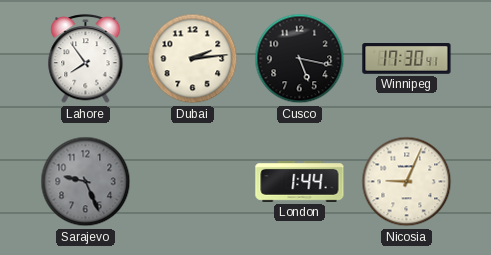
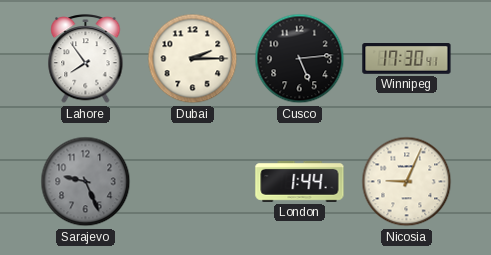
Dubai: 2:14 -> 2:15 (193, 59)
Cusco: 5:17 -> 5:14 (300, 59)
